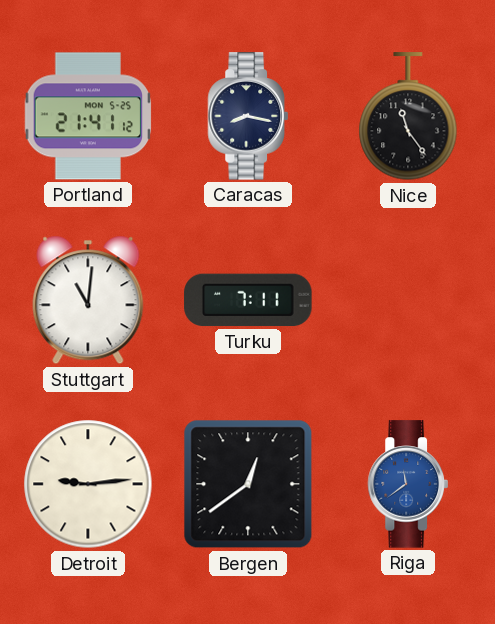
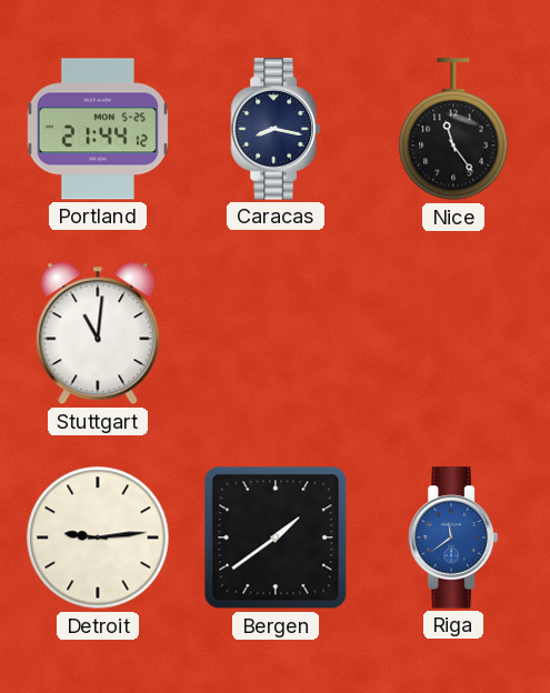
Portland: 21:41 -> 21:44 (98, 129)
Turku: 7:11 -> none (248, 300)
Bergen: 12:39 -> 1:39 (276, 538)
